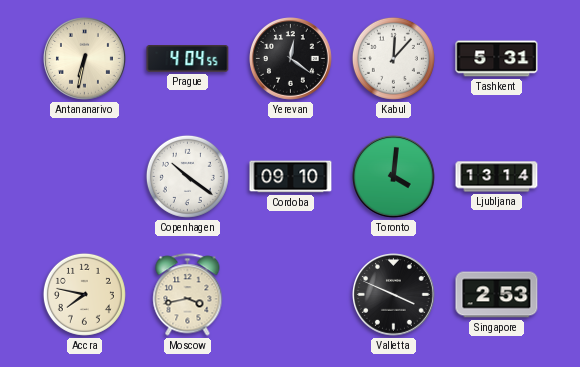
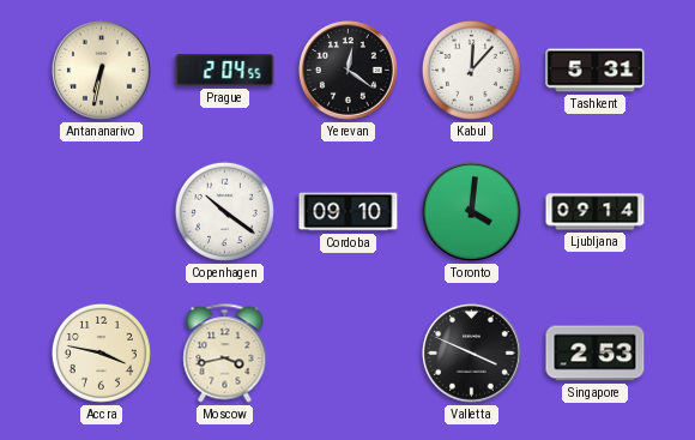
Prague: 4:04 -> 2:04 (225, 71)
Ljubljana: 13:14 -> 09:14 (596, 212)
Accra: 7:47 -> 3:47 (101, 352)
